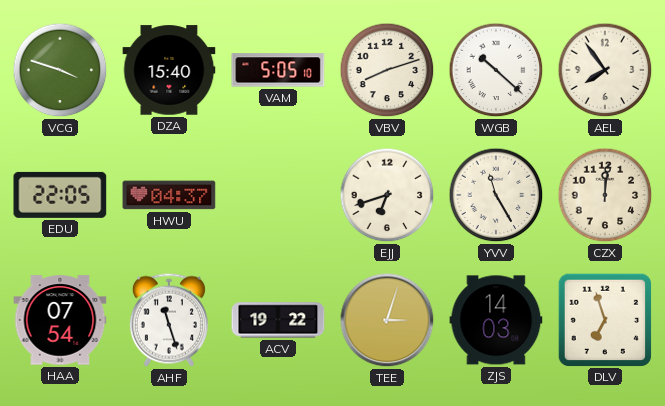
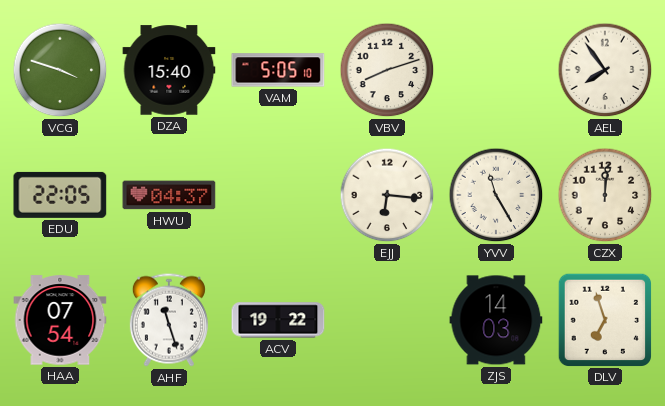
WGB: 10:22 -> none (496, 70)
EJJ: 6:42 -> 6:16 (387, 195)
TEE: 3:03 -> none (387, 320)
